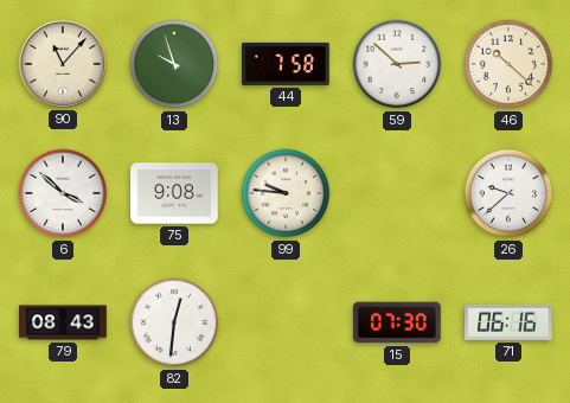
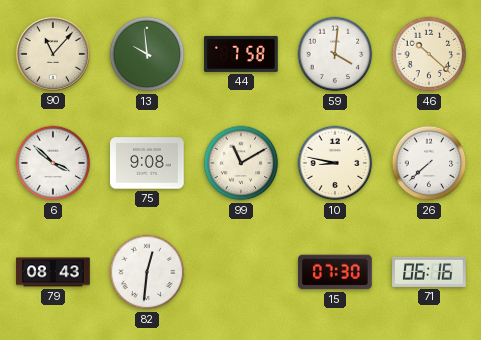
13: 9:57 -> 9:59 (147, 54)
59: 2:52 -> 4:01 (335, 54)
99: 9:46 -> 11:10 (241, 163)
10: none -> 8:47 (335, 163)
26: 9:38 -> 7:38 (429, 163)
